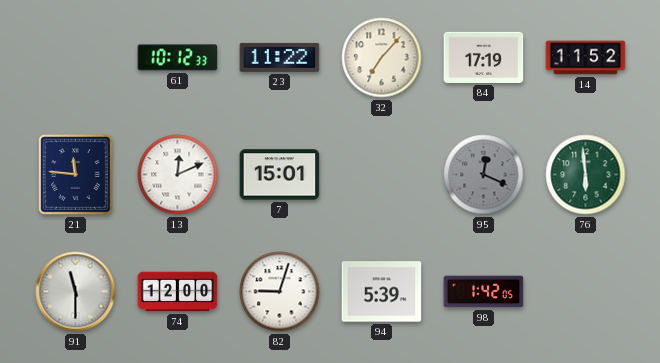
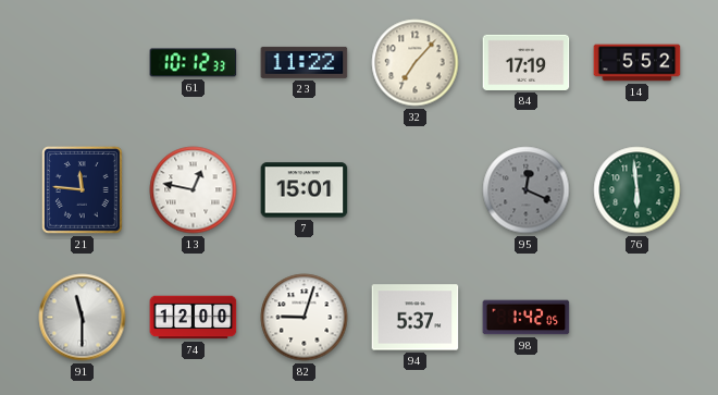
14: 11:52 -> 5:52 (637, 63)
13: 12:11 -> 12:47 (194, 190)
94: 5:39 -> 5:37 (416, 318)
